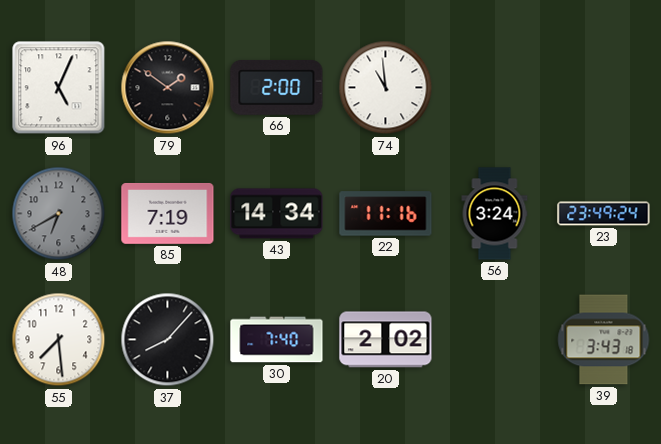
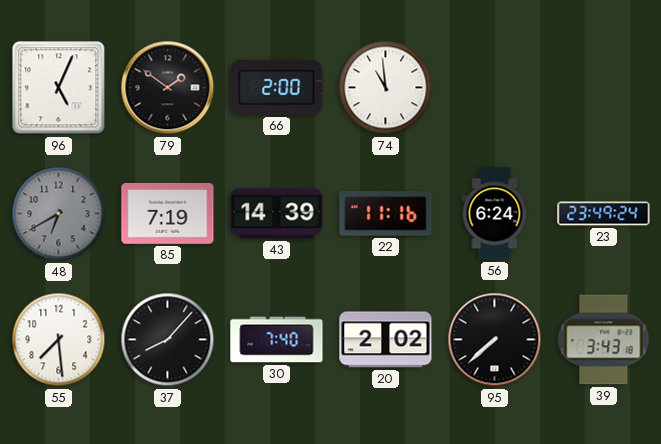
43: 14:34 -> 14:39 (277, 214)
56: 3:24 -> 6:24 (495, 214)
95: none -> 7:38 (495, 340)
